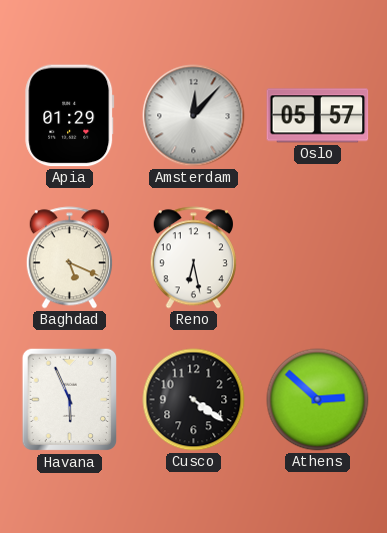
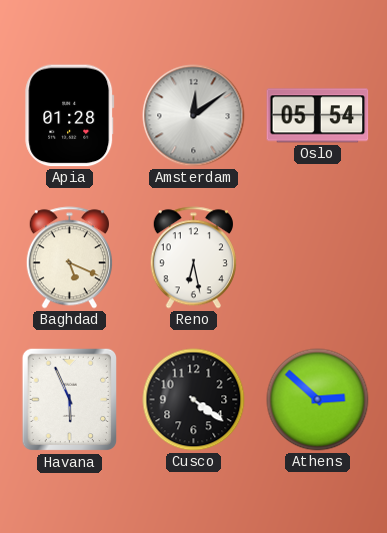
Apia: 01:29 -> 01:28 (70, 116)
Amsterdam: 12:07 -> 12:09 (194, 116)
Oslo: 05:57 -> 05:54 (318, 116)
